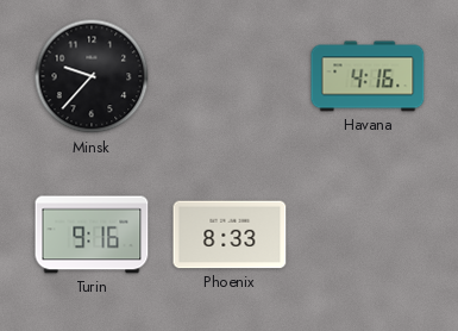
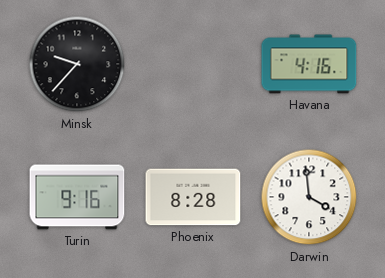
Phoenix: 8:33 -> 8:28 (193, 197)
Darwin: none -> 3:59 (309, 197)
